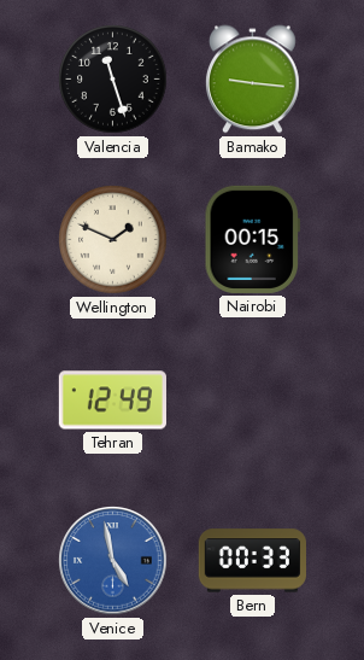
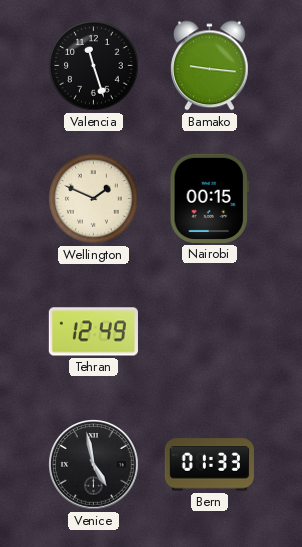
Venice dial: blue -> black (94, 465)
Bern: 00:33 -> 01:33 (209, 465)
